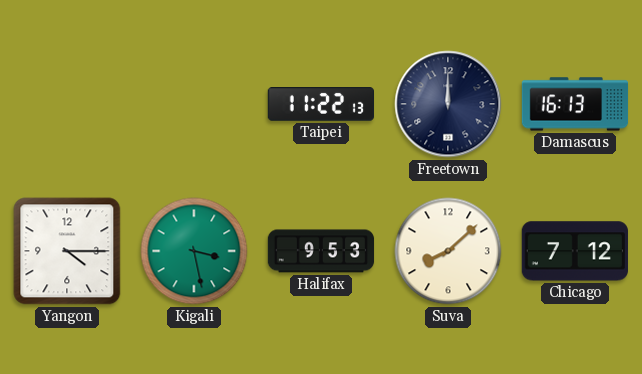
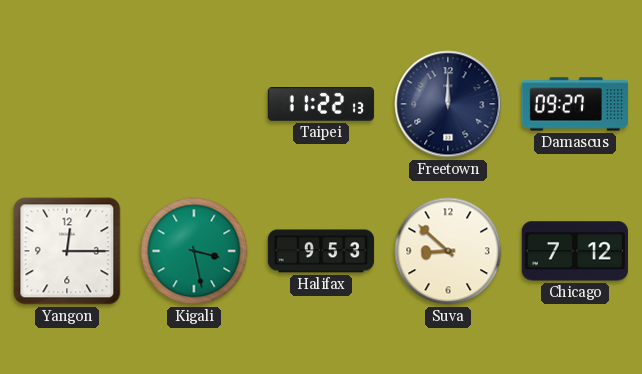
Damascus: 16:13 -> 09:27 (575, 104)
Yangon: 4:15 -> 12:15 (67, 251)
Suva: 8:08 -> 8:52 (448, 251)
